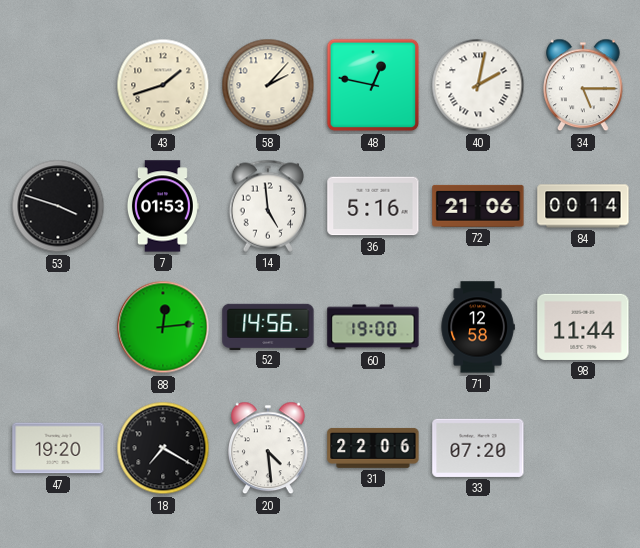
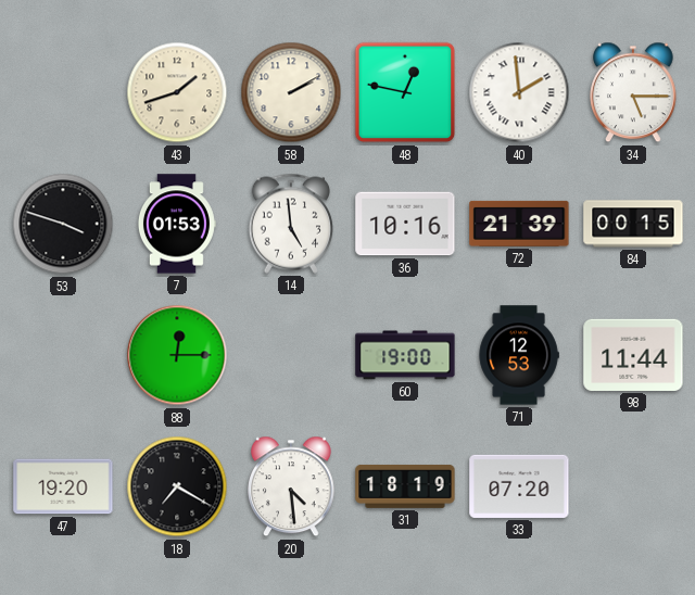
58: 2:07 -> 2:10 (291, 92)
40: 2:02 -> 1:59 (519, 92)
36: 5:16 -> 10:16 (405, 224)
72: 21:06 -> 21:39 (519, 224)
84: 00:14 -> 00:15 (633, 224)
88: 12:14 -> 12:15 (177, 355)
52: 14:56 -> none (268, 326)
71: 12:58 -> 12:53 (519, 355)
31: 22:06 -> 18:19 (405, 486)
